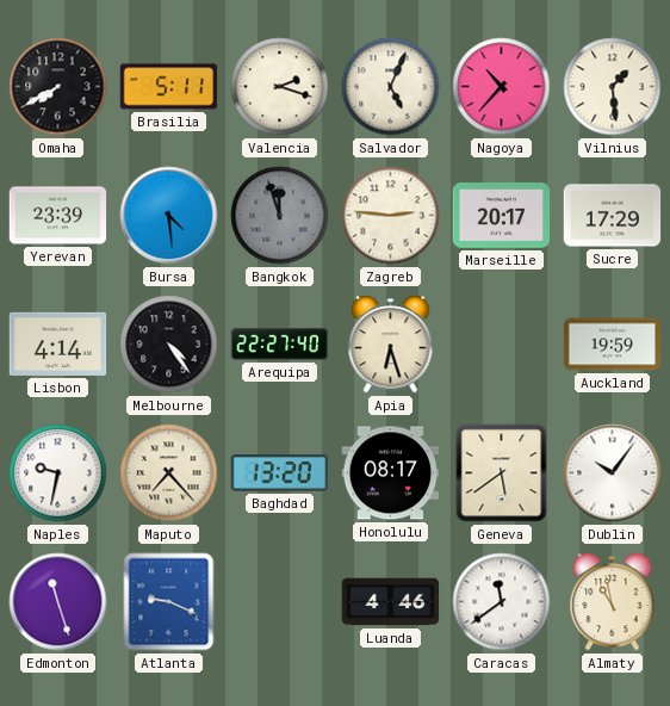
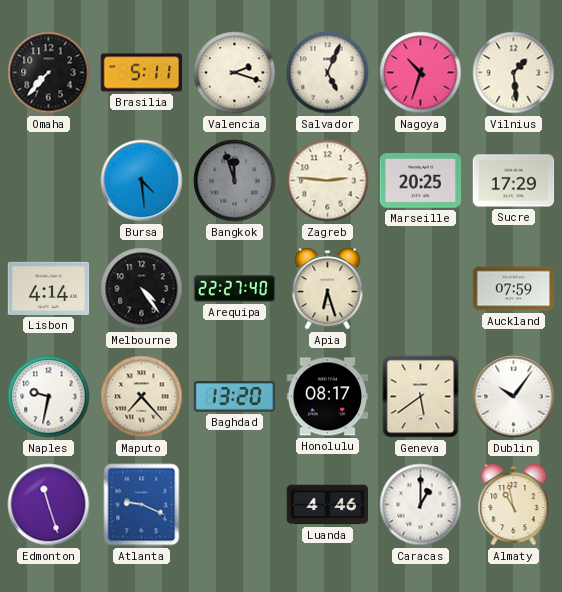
Omaha: 7:40 -> 7:37 (49, 73)
Nagoya: 10:37 -> 10:33 (421, 73)
Yerevan: 23:39 -> none (58, 216)
Marseille: 20:17 -> 20:25 (421, 181)
Auckland: 19:59 -> 07:59 (514, 289)
Caracas: 11:39 -> 1:00 (421, 505)
